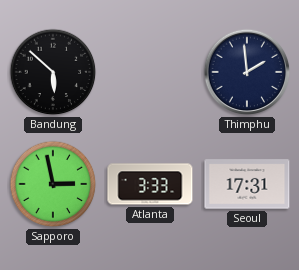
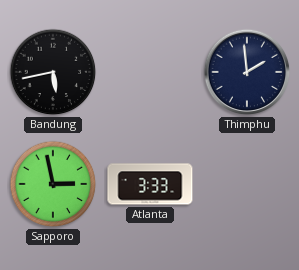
Bandung: 5:52 -> 5:43 (53, 72)
Seoul: 17:31 -> none (247, 184)
